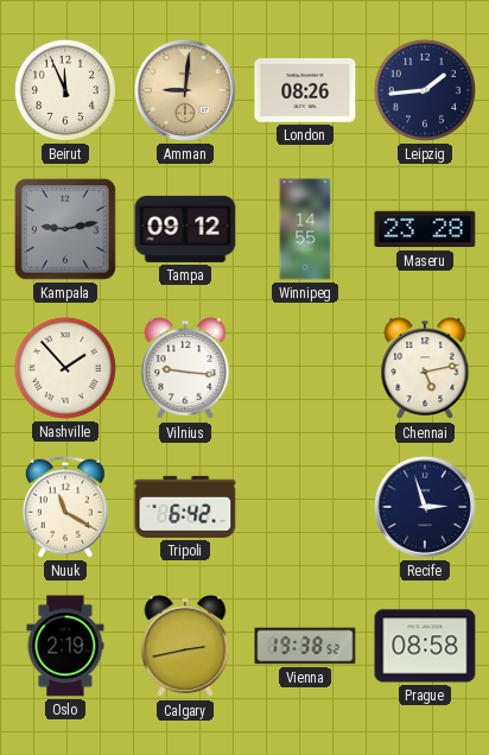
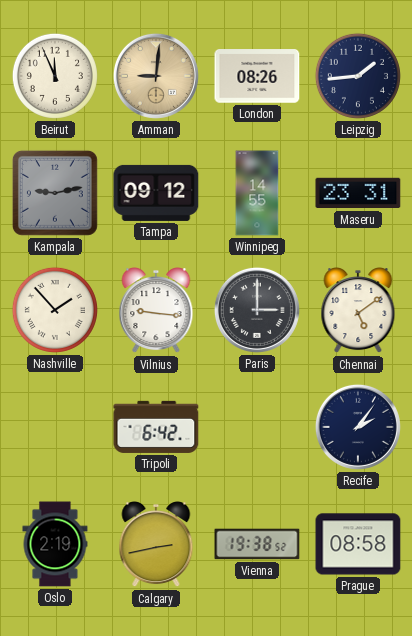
Maseru: 23:28 -> 23:31 (358, 193)
Paris: none -> 3:00 (257, 310)
Chennai: 5:13 -> 5:09 (358, 311)
Nuuk: 11:20 -> none (65, 507)
Recife: 2:57 -> 2:06 (358, 427)
